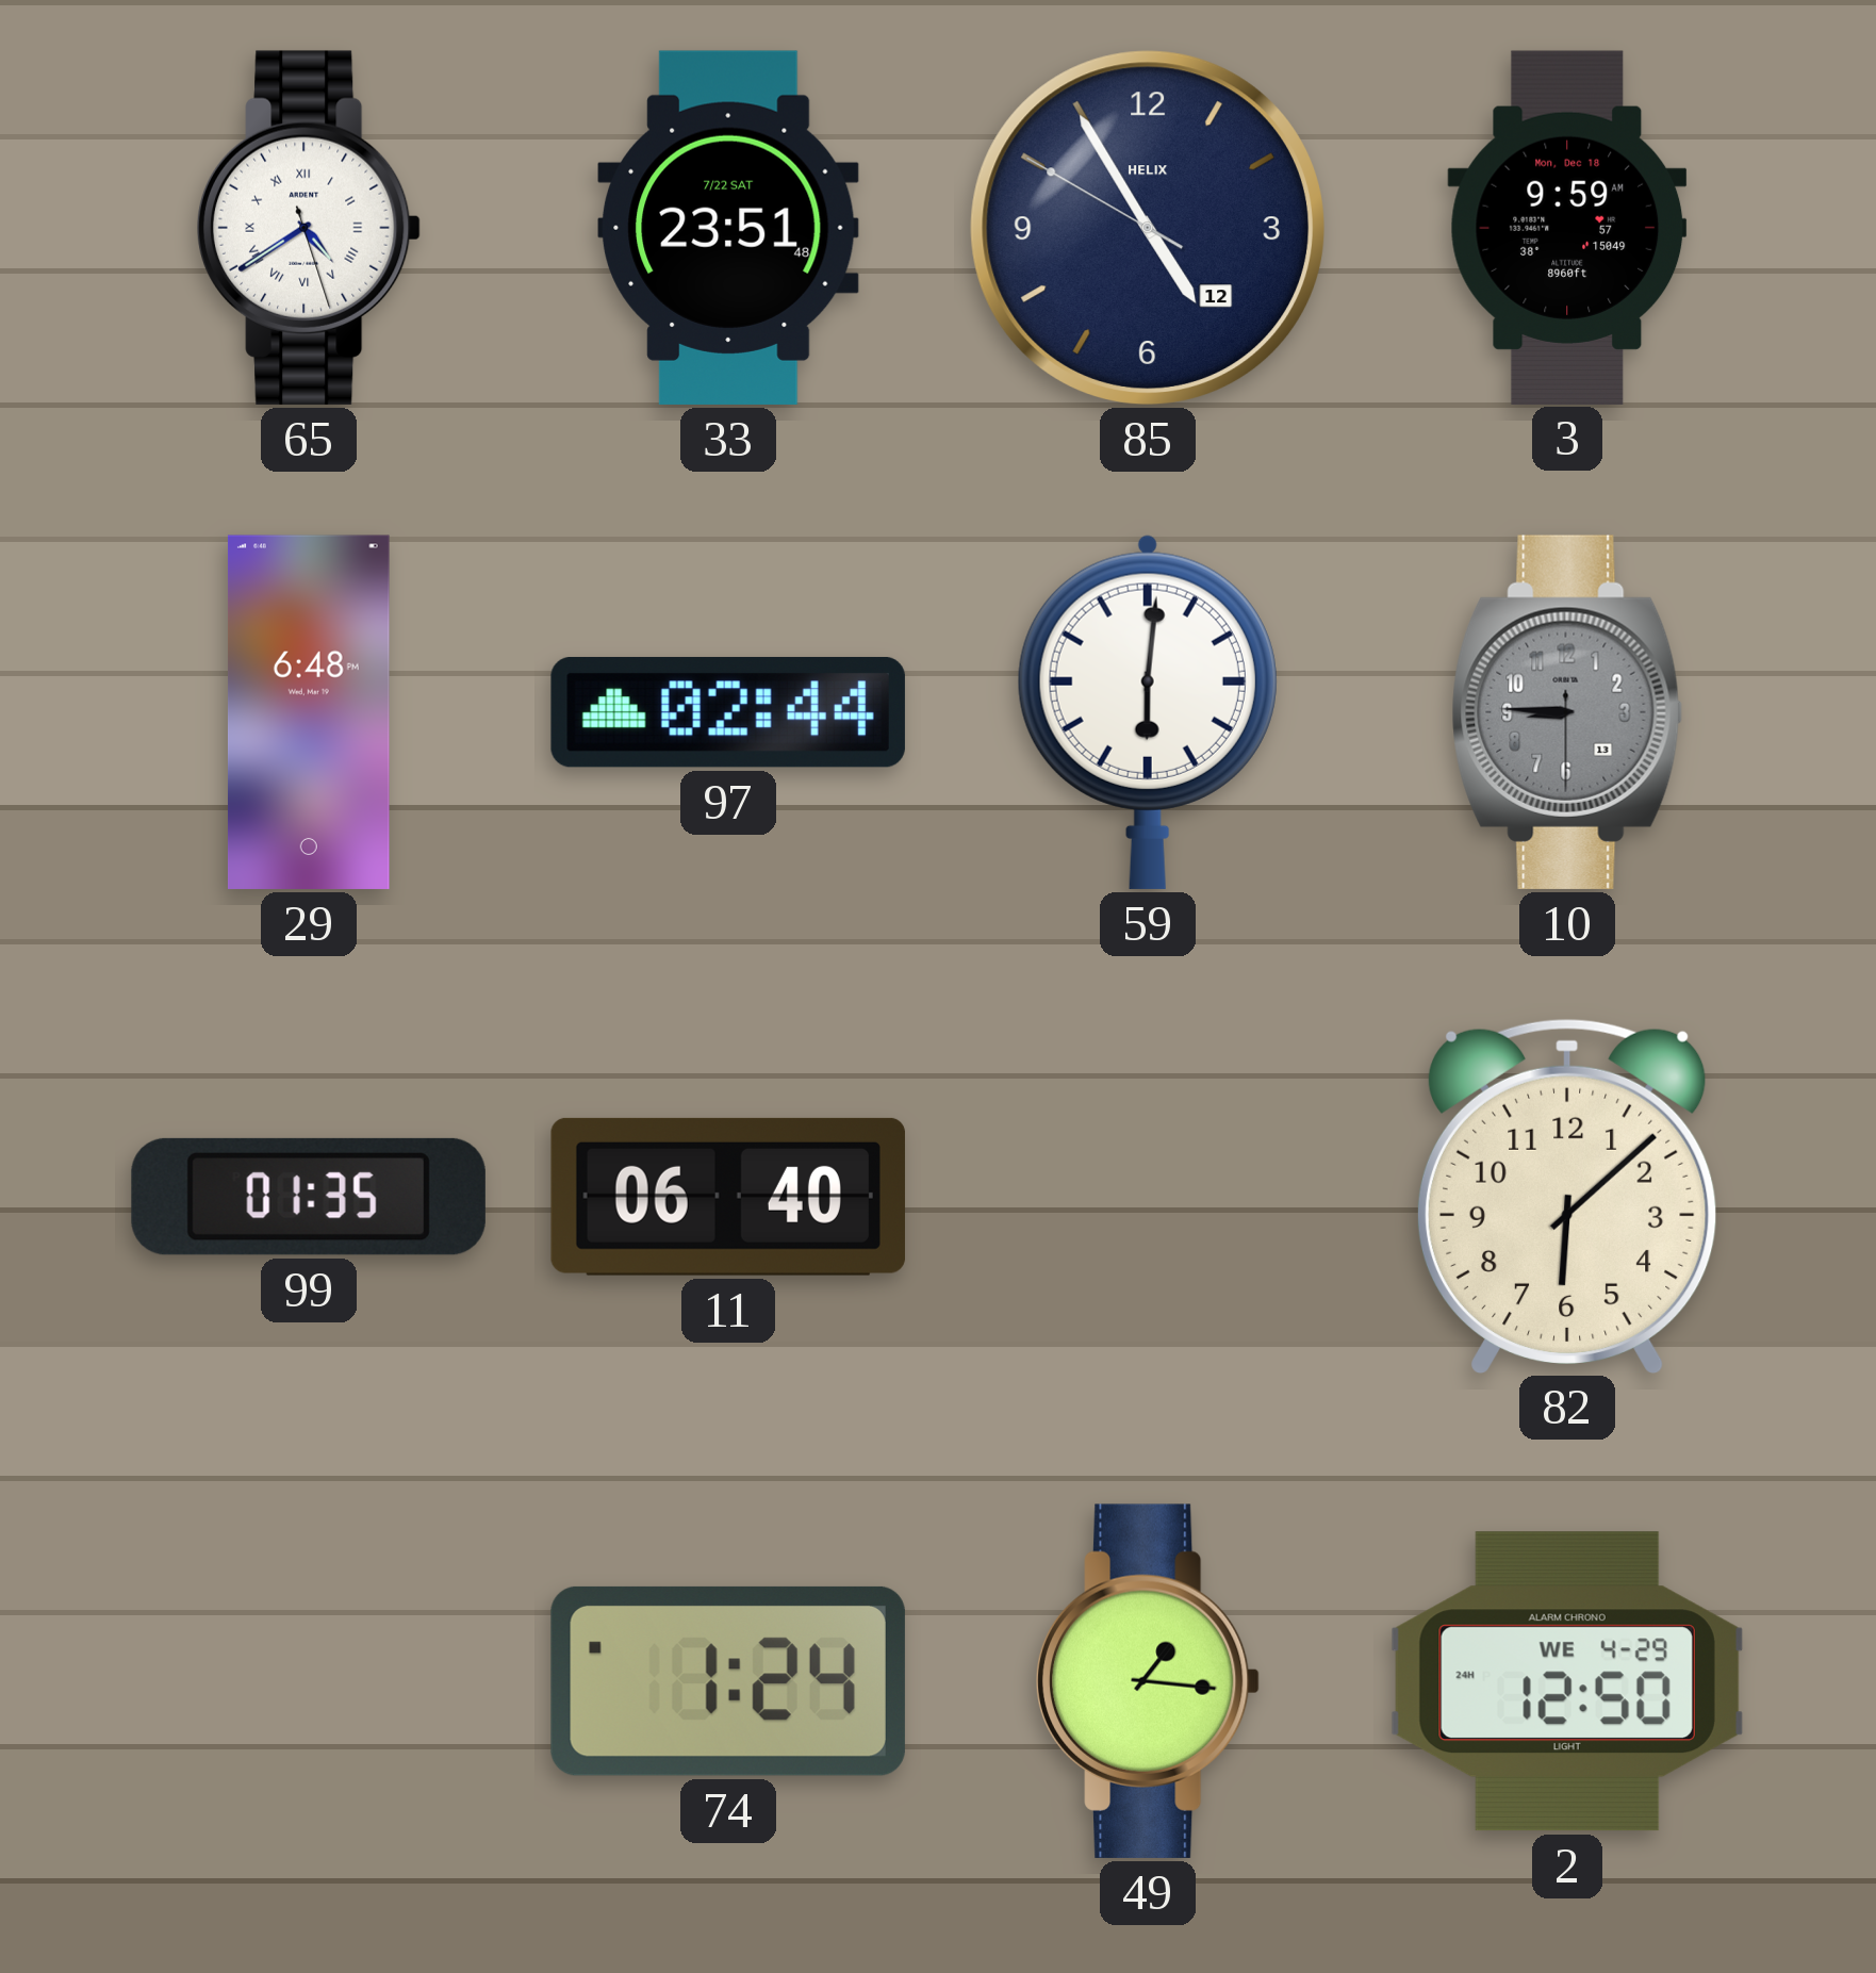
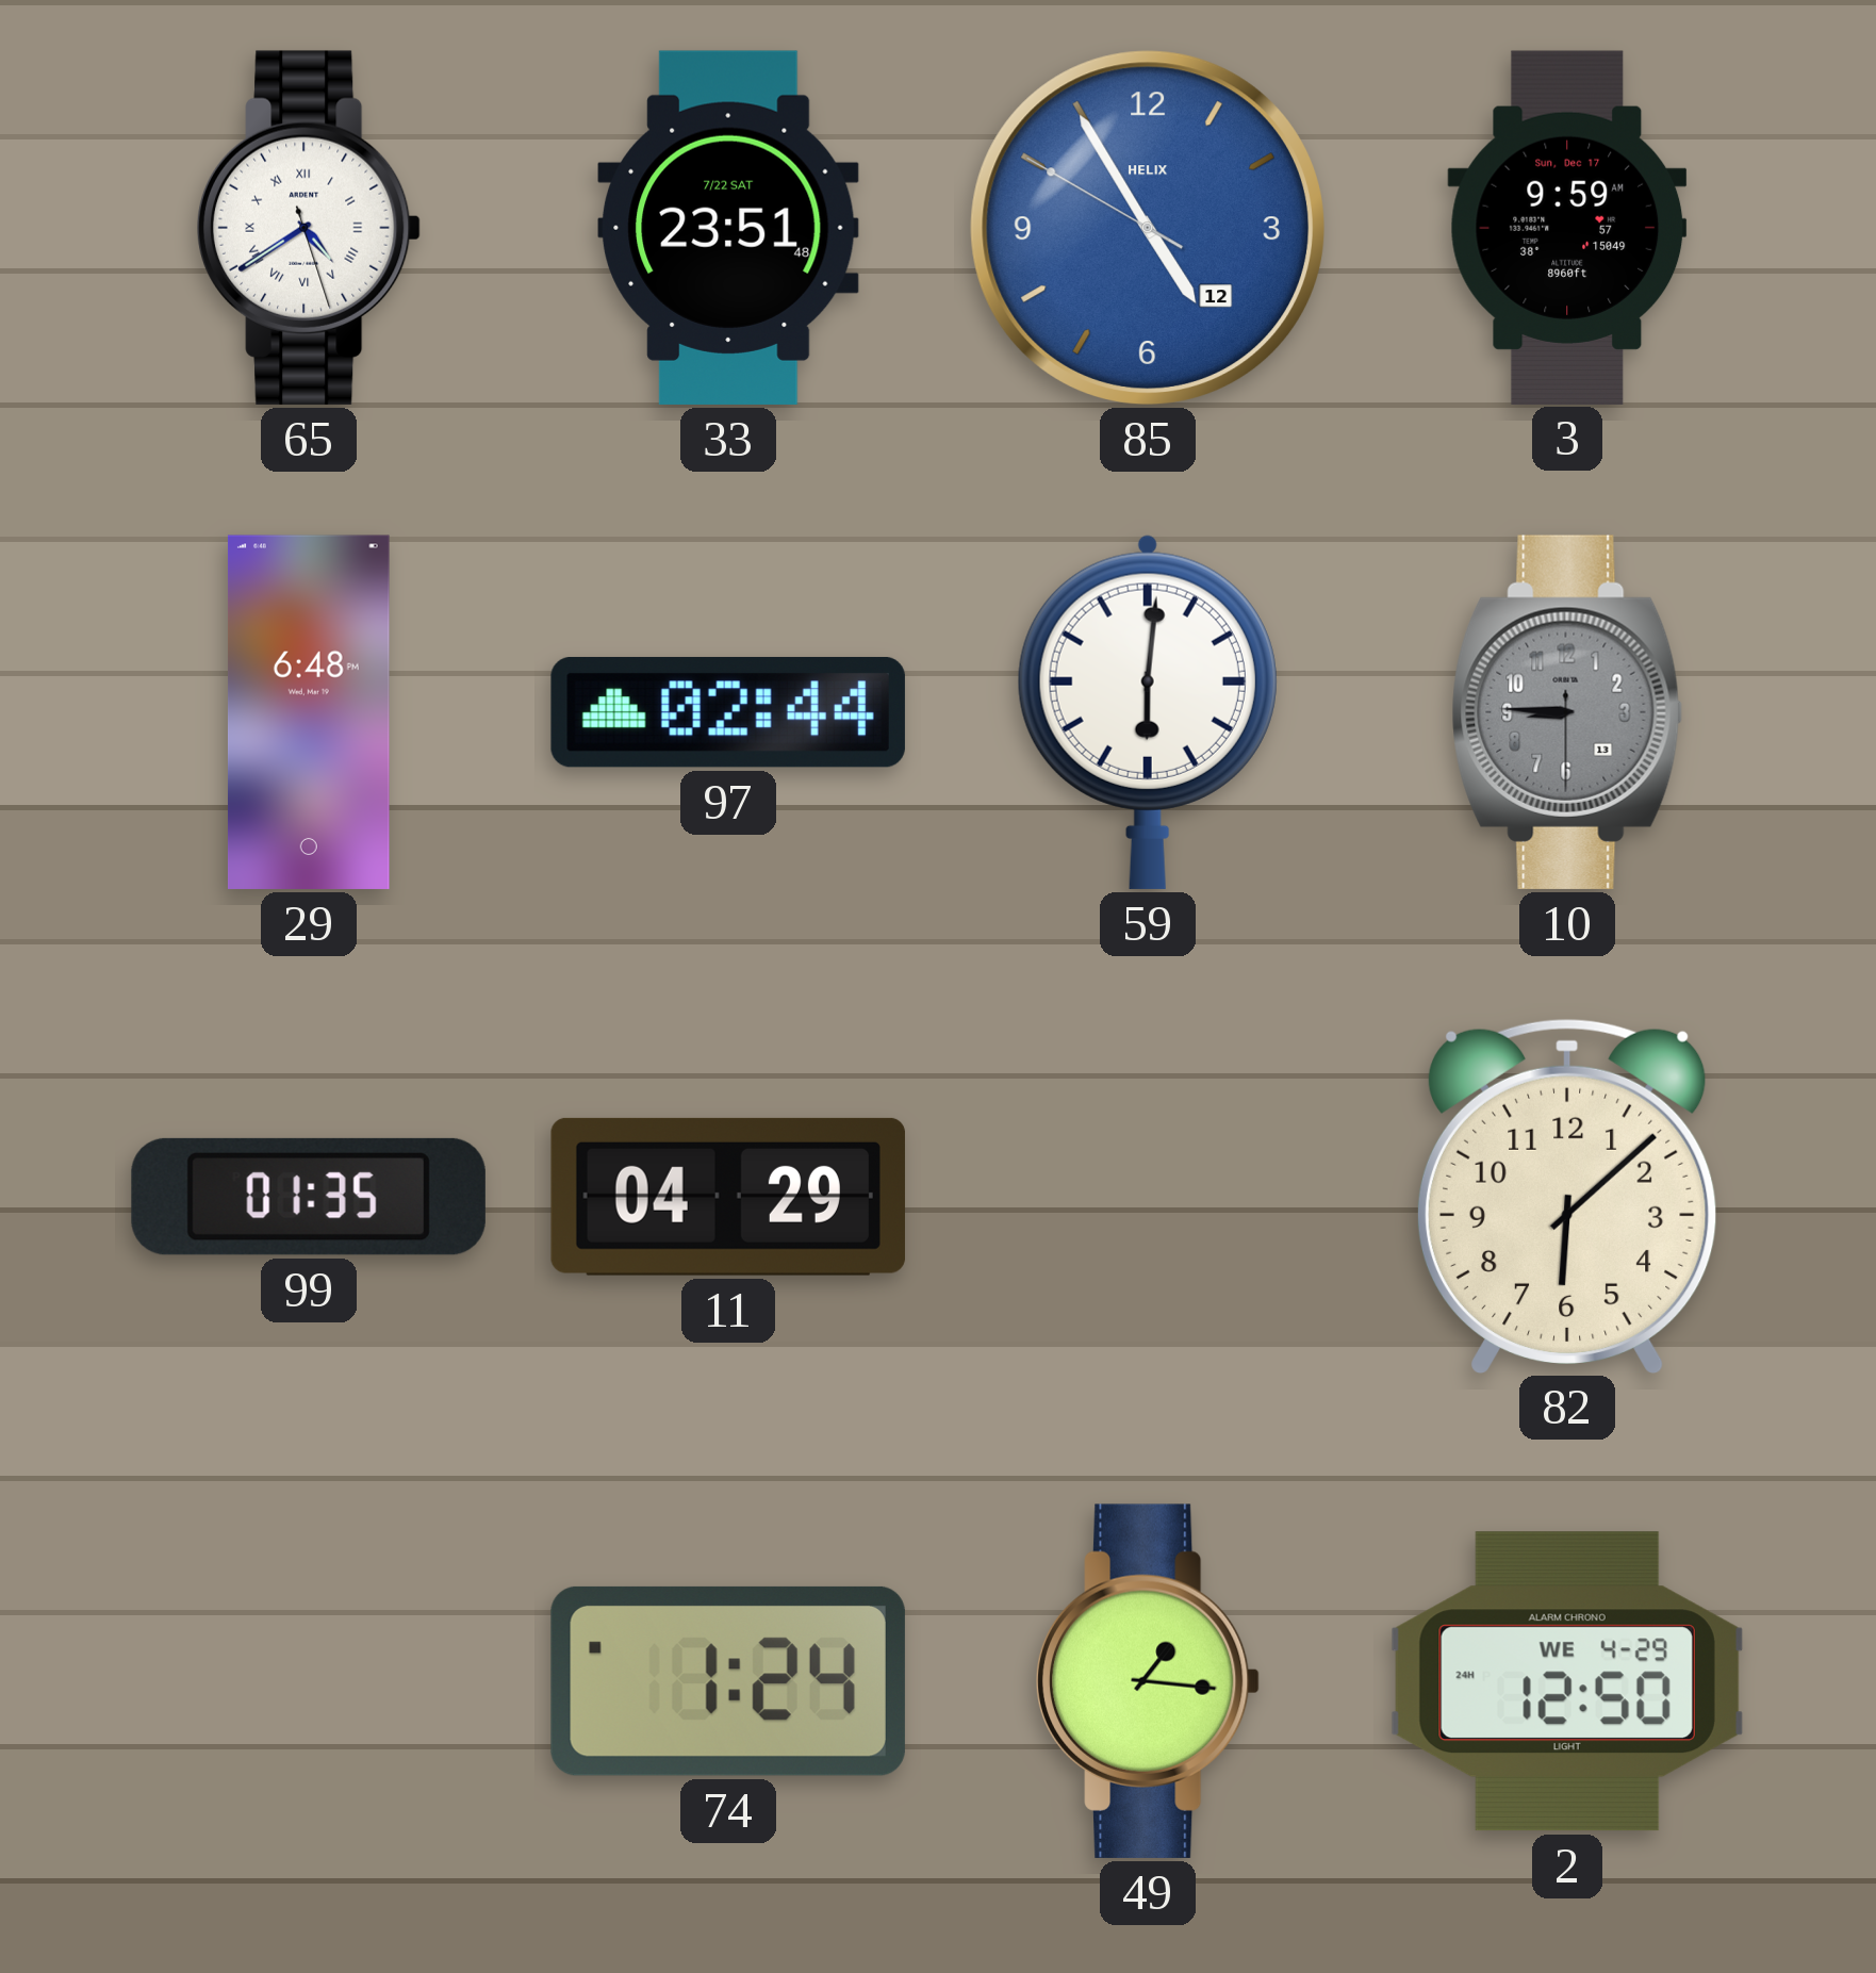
85 dial: navy -> blue (1148, 228)
3 date: Mon, Dec 18 -> Sun, Dec 17 (1567, 227)
11: 06:40 -> 04:29 (728, 1197)
